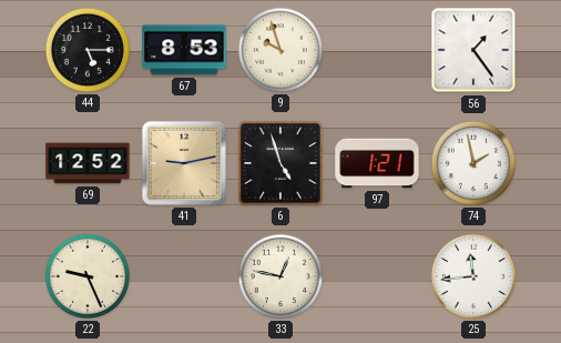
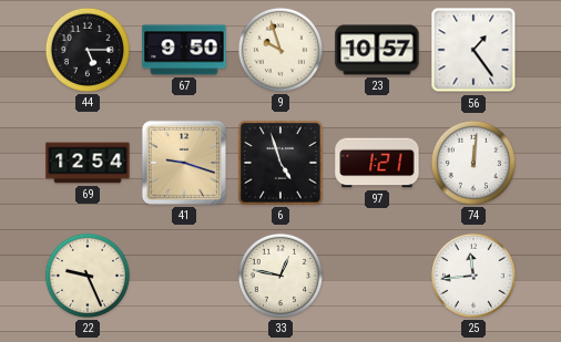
67: 8:53 -> 9:50 (184, 50)
23: none -> 10:57 (377, 50)
69: 12:52 -> 12:54 (88, 163)
41: 9:13 -> 9:18 (184, 163)
74: 1:58 -> 12:01 (473, 163)
